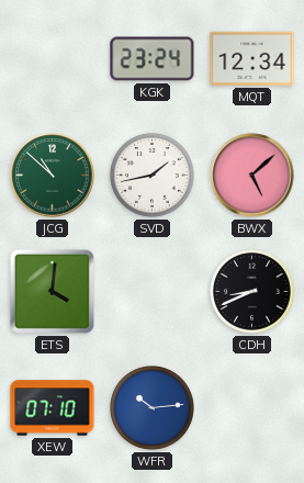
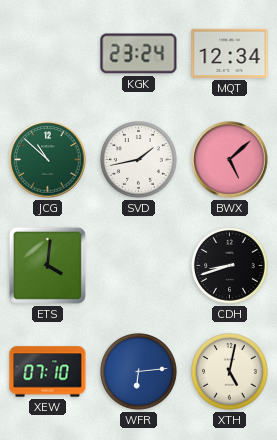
CDH: 8:41 -> 8:42 (230, 266)
WFR: 10:14 -> 6:14 (139, 372)
XTH: none -> 5:02 (230, 372)
